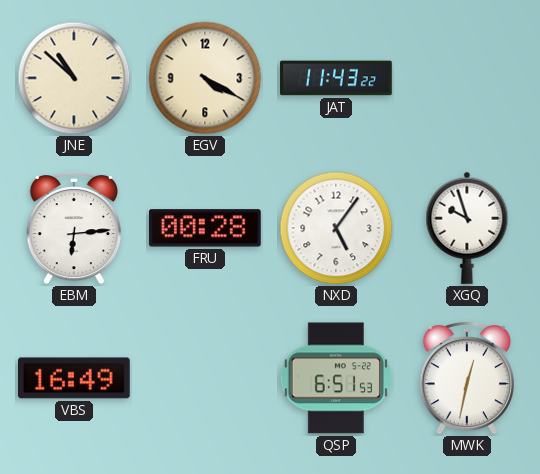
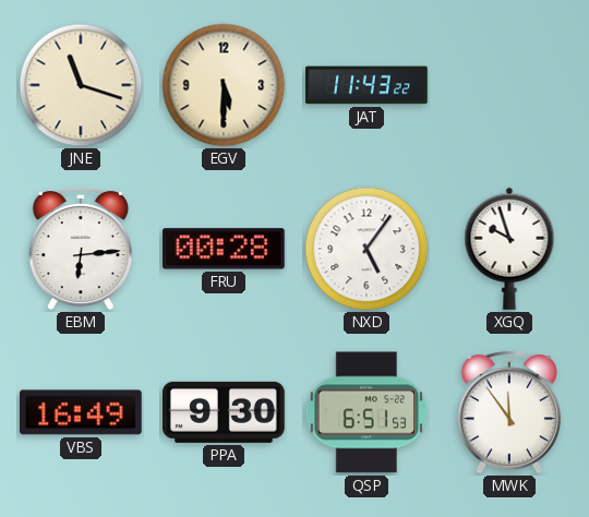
JNE: 10:52 -> 11:18 (81, 85)
EGV: 4:20 -> 5:30 (224, 85)
PPA: none -> 9:30 (225, 412)
MWK: 12:32 -> 11:54 (509, 412)
